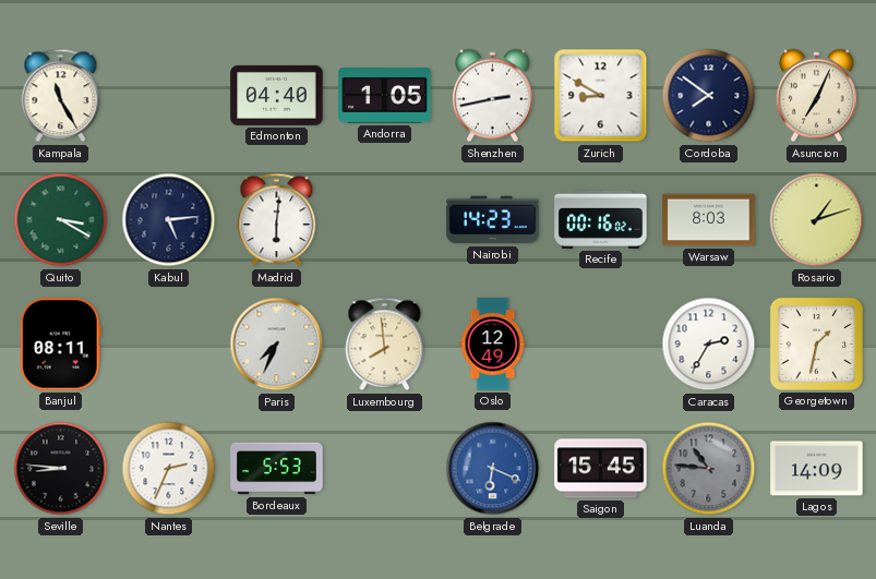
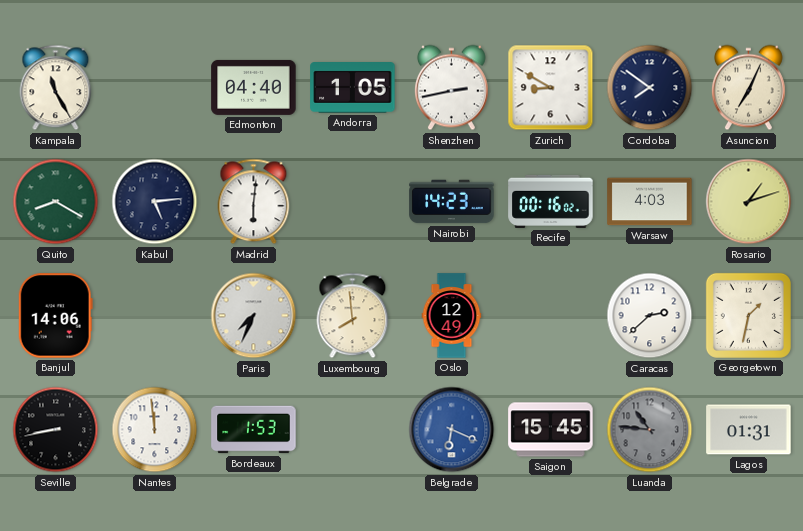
Quito: 3:20 -> 8:20 (56, 202)
Warsaw: 8:03 -> 4:03 (650, 202)
Banjul: 08:11 -> 14:06 (55, 316)
Caracas: 2:35 -> 2:38 (650, 316)
Seville: 8:46 -> 8:43 (56, 430)
Nantes: 2:34 -> 11:59 (155, 430)
Bordeaux: 5:53 -> 1:53 (254, 430)
Lagos: 14:09 -> 01:31 (749, 430)
